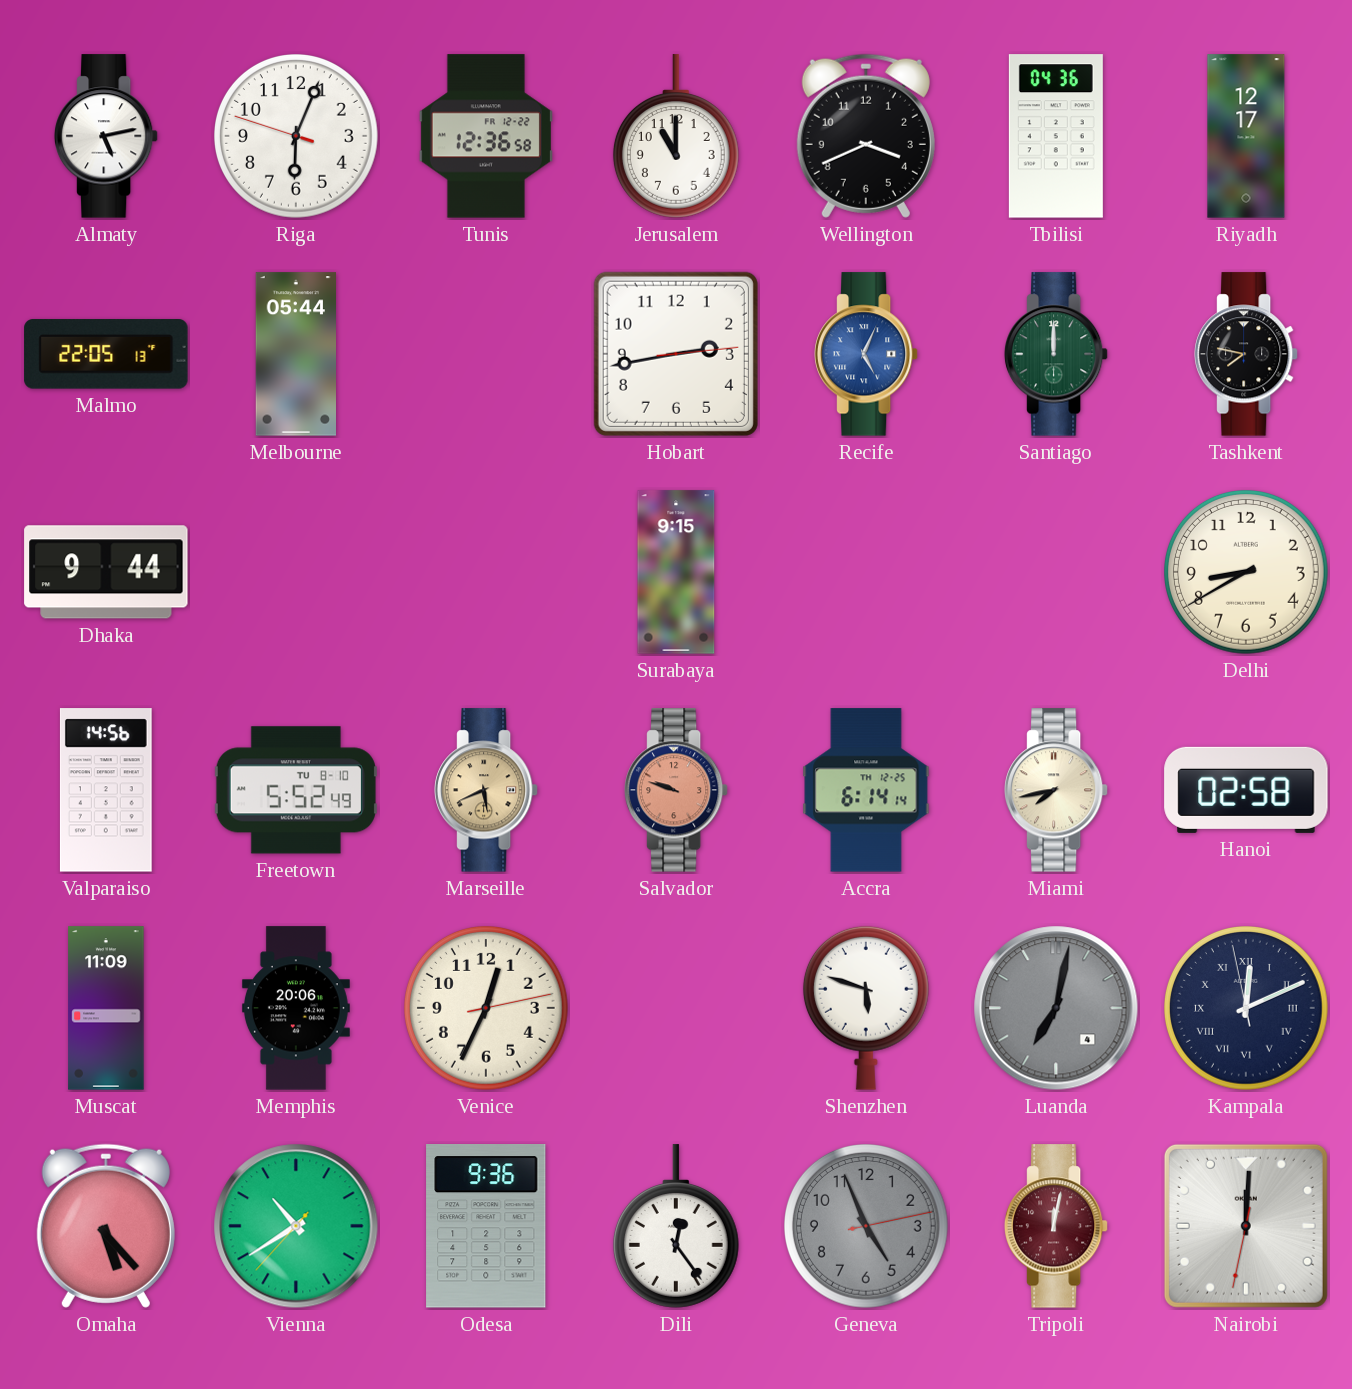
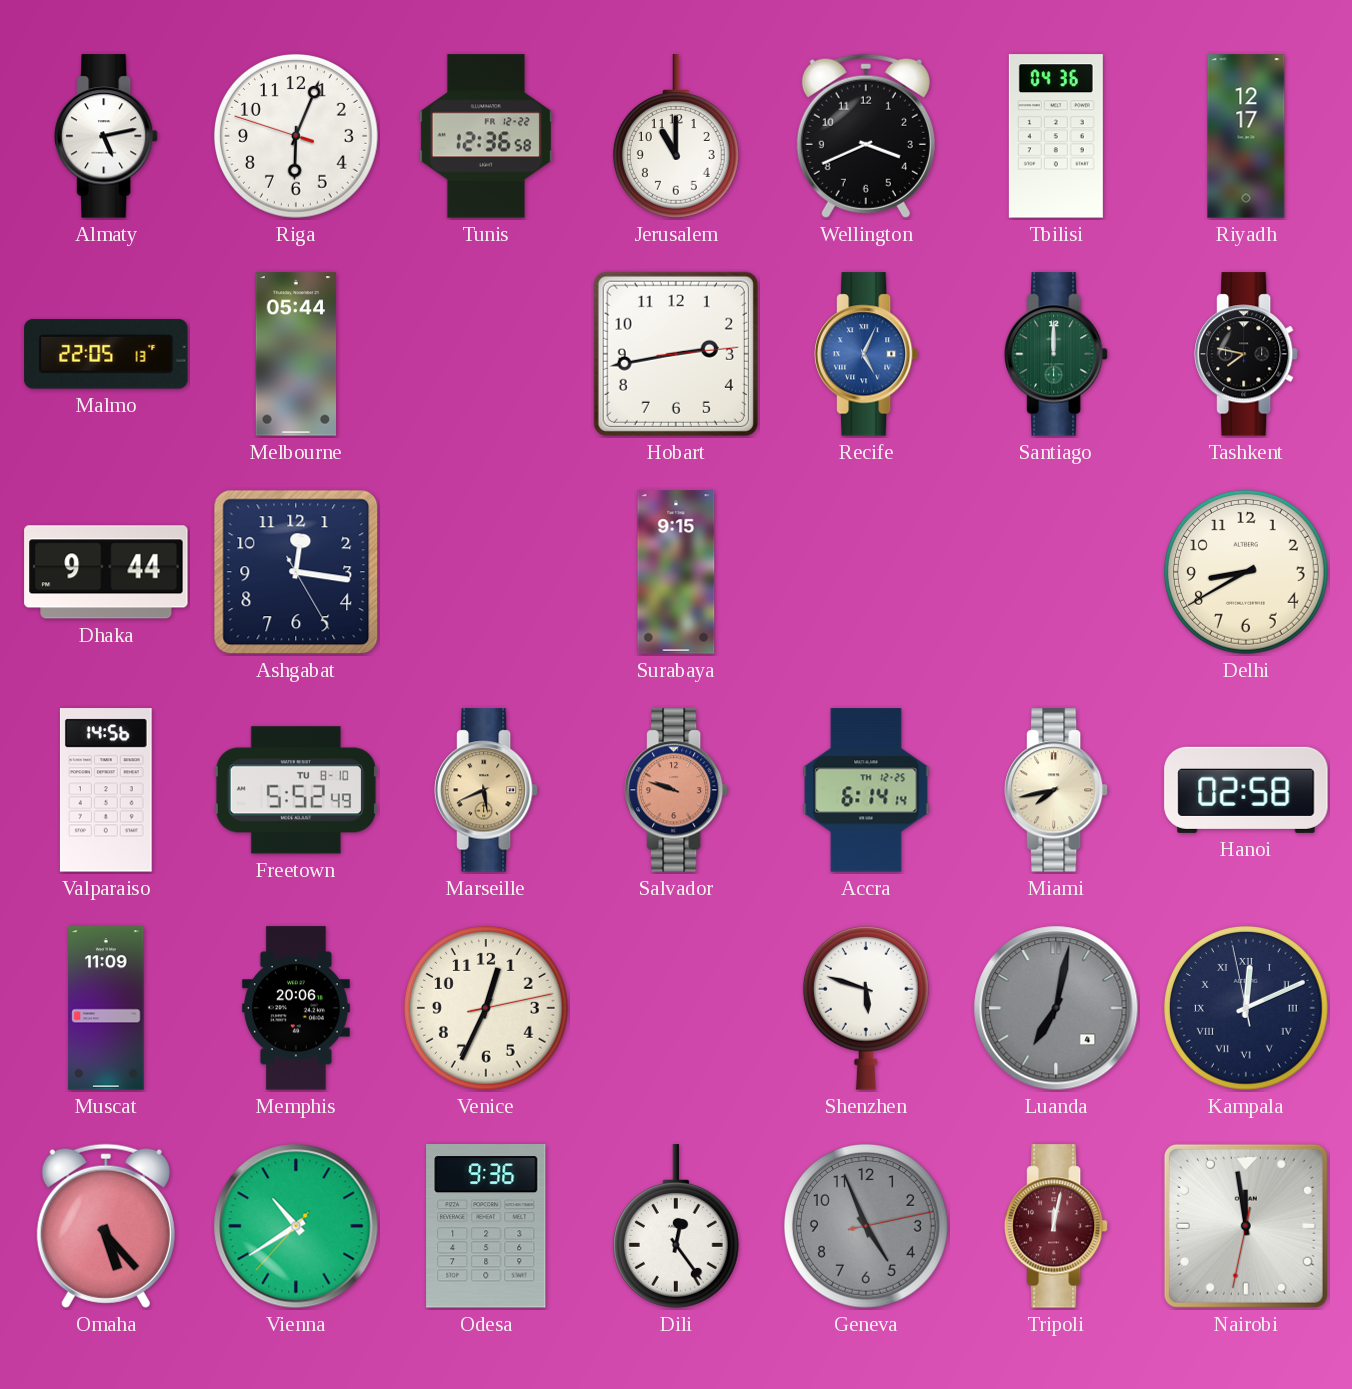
Ashgabat: none -> 12:16 (296, 572)
Nairobi: 12:00 -> 11:58 (1246, 1226)
